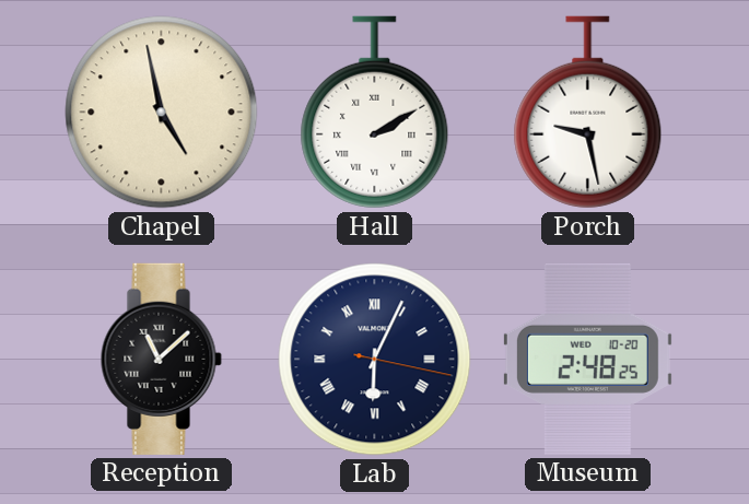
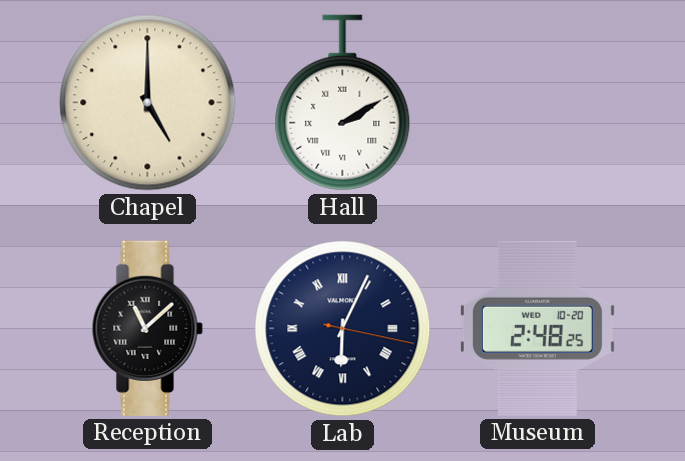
Chapel: 4:58 -> 5:00 (148, 103)
Porch: 9:28 -> none (588, 113)
